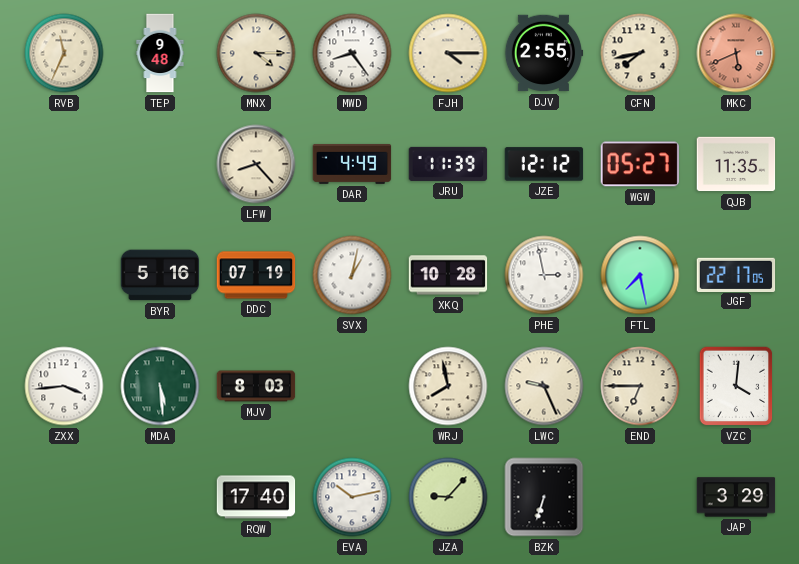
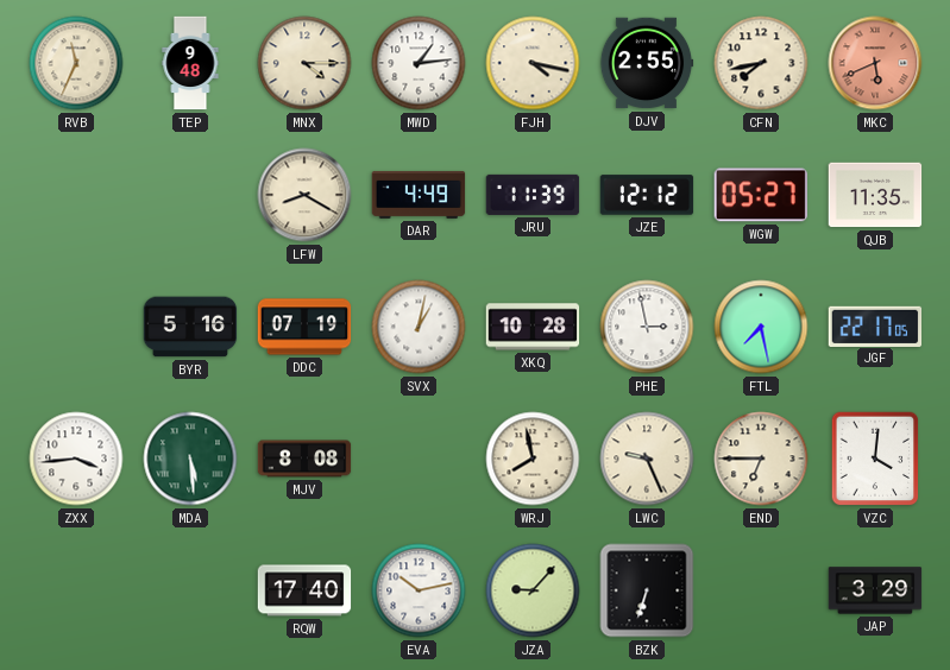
MWD: 8:24 -> 1:14 (419, 63)
FJH: 4:15 -> 4:17 (533, 63)
LFW: 8:23 -> 8:20 (304, 195)
MJV: 8:03 -> 8:08 (304, 459)
